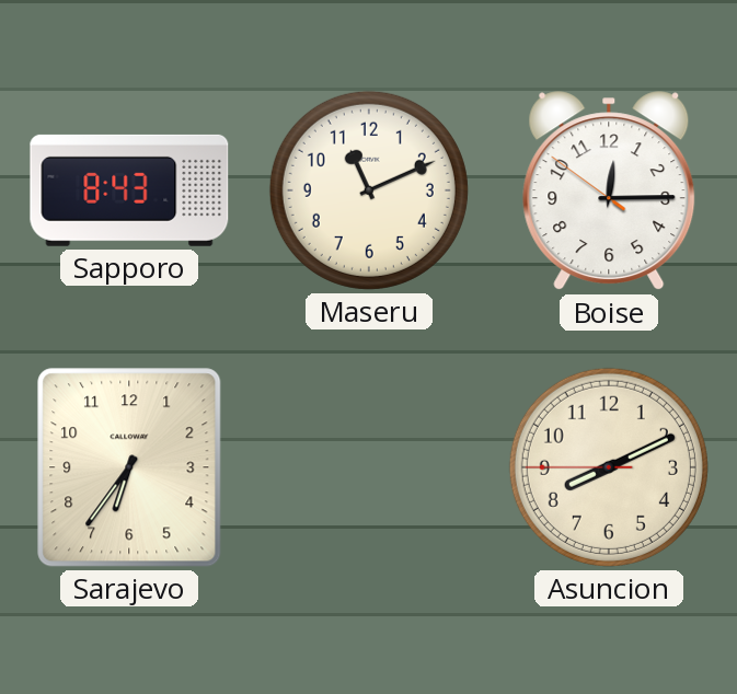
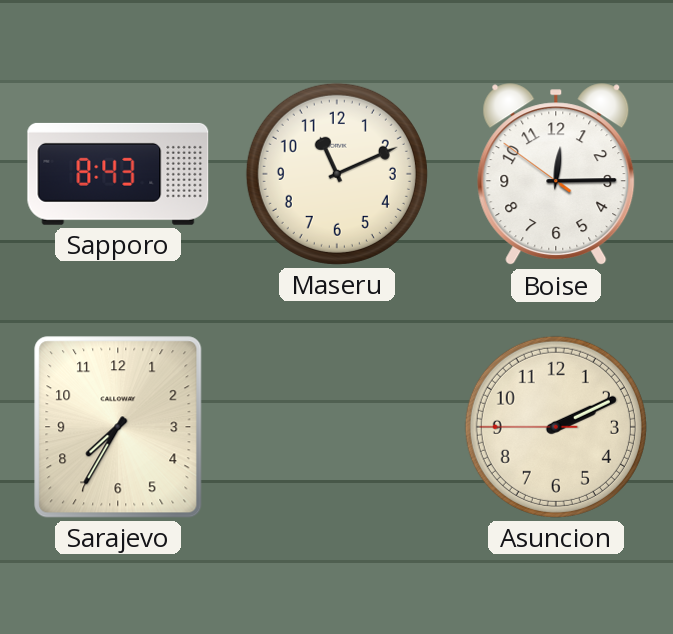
Sarajevo: 6:36 -> 7:35 (118, 427)
Asuncion: 8:10 -> 2:10 (556, 427)
